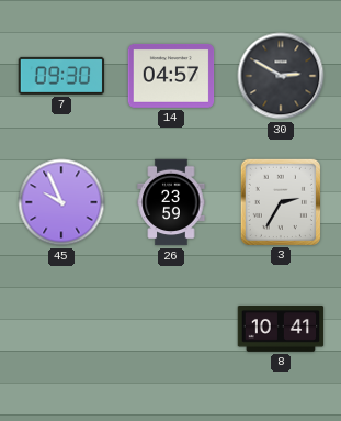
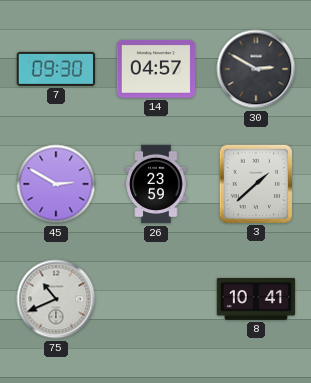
45: 9:56 -> 2:50 (56, 184)
3: 2:35 -> 1:38 (255, 183)
75: none -> 10:41 (56, 299)
